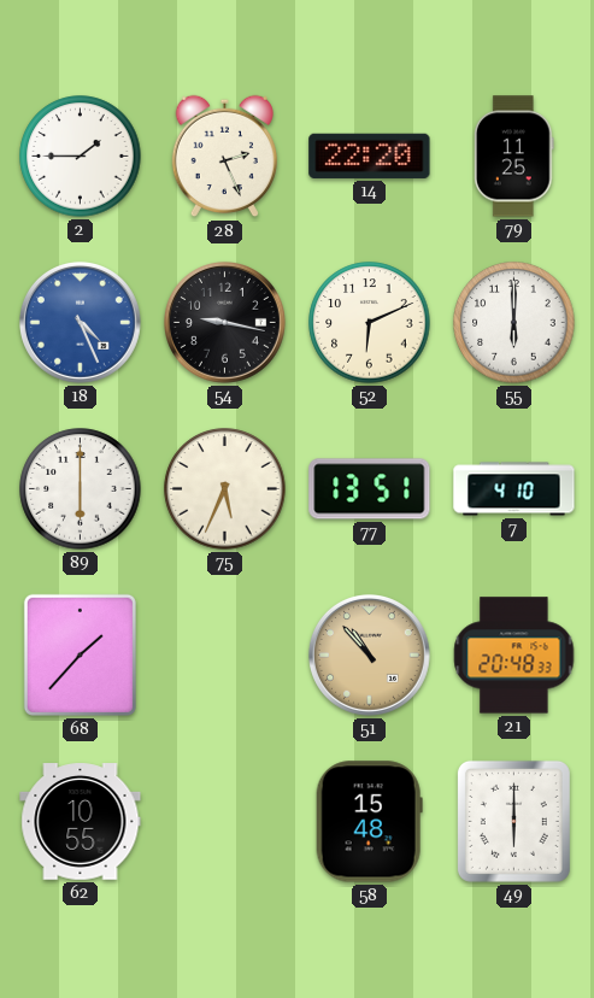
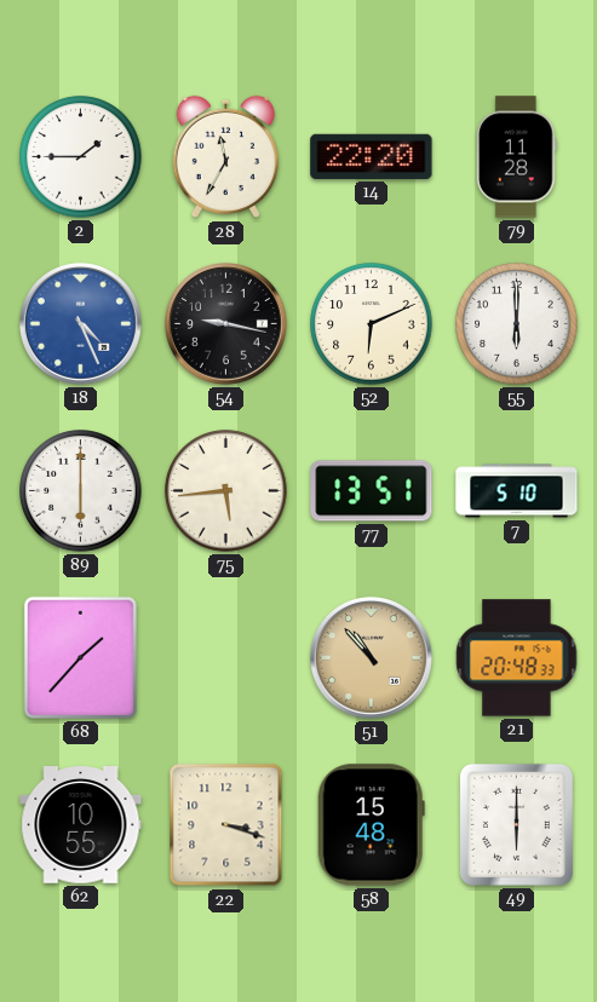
28: 2:26 -> 11:35 (225, 157)
79: 11:25 -> 11:28 (517, 157)
75: 5:34 -> 5:44 (226, 491)
7: 4:10 -> 5:10 (517, 491)
22: none -> 3:18 (226, 825)
